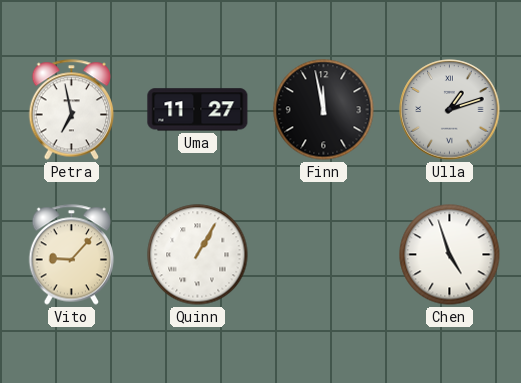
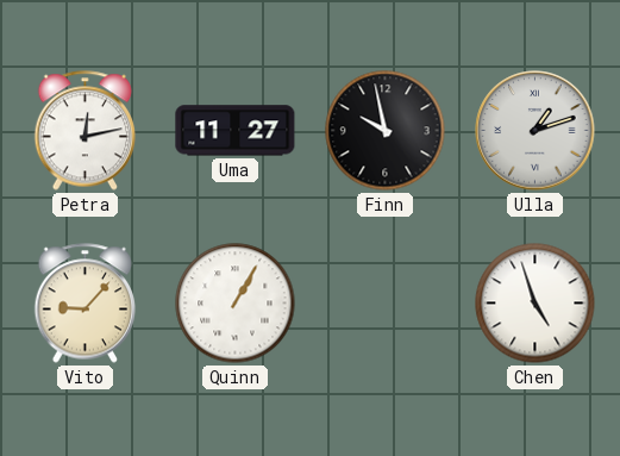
Petra: 6:58 -> 12:13 (86, 131)
Finn: 11:58 -> 9:58 (386, 131)
